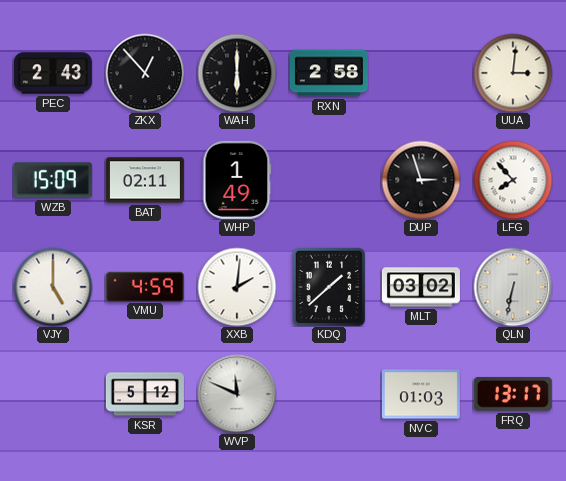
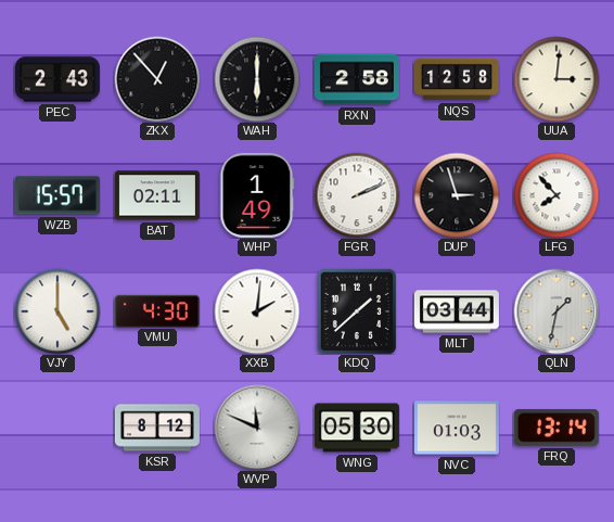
NQS: none -> 12:58 (457, 79)
WZB: 15:09 -> 15:57 (57, 195)
FGR: none -> 2:11 (357, 195)
VMU: 4:59 -> 4:30 (157, 310)
MLT: 03:02 -> 03:44 (457, 311)
QLN: 6:32 -> 1:32 (557, 311)
KSR: 5:12 -> 8:12 (157, 428)
WNG: none -> 05:30 (357, 428)
FRQ: 13:17 -> 13:14 (557, 428)
